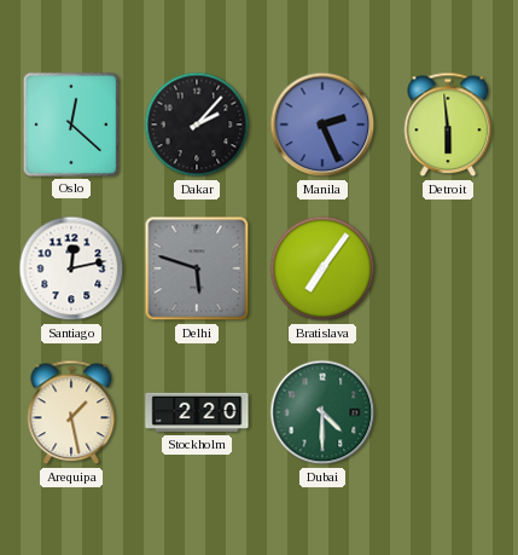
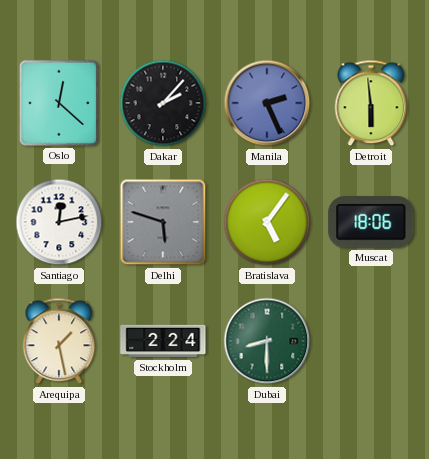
Bratislava: 7:06 -> 5:06 (267, 222)
Muscat: none -> 18:06 (371, 222)
Stockholm: 2:20 -> 2:24 (163, 341)
Dubai: 4:30 -> 8:30 (267, 341)
